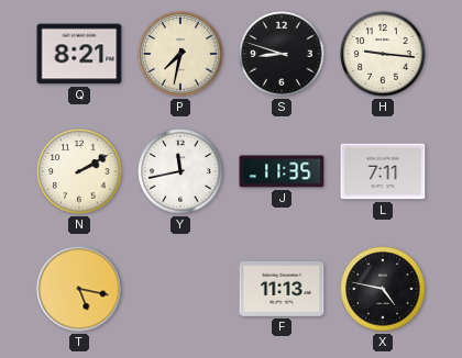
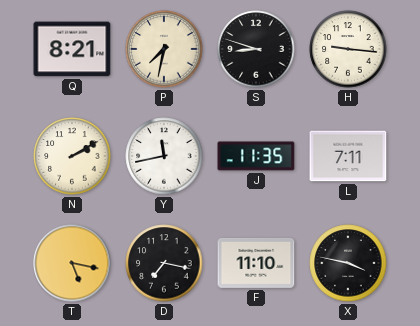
D: none -> 7:17 (164, 263)
F: 11:13 -> 11:10 (256, 263)
X: 4:47 -> 3:47 (348, 263)
